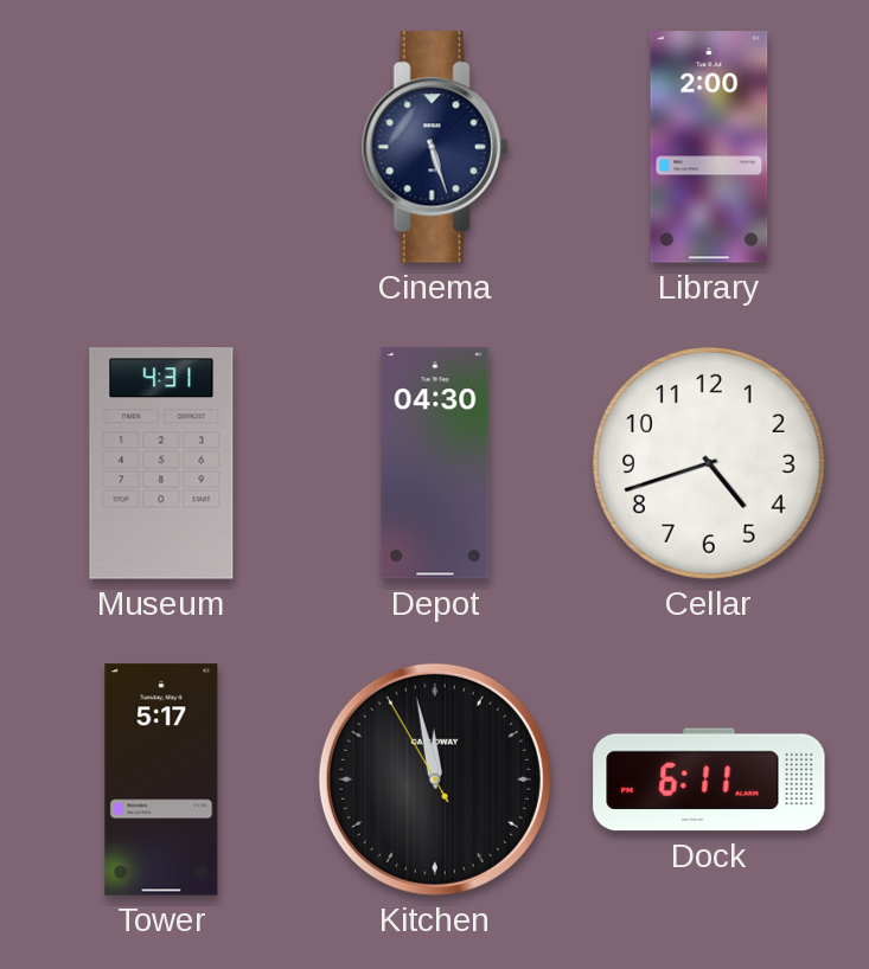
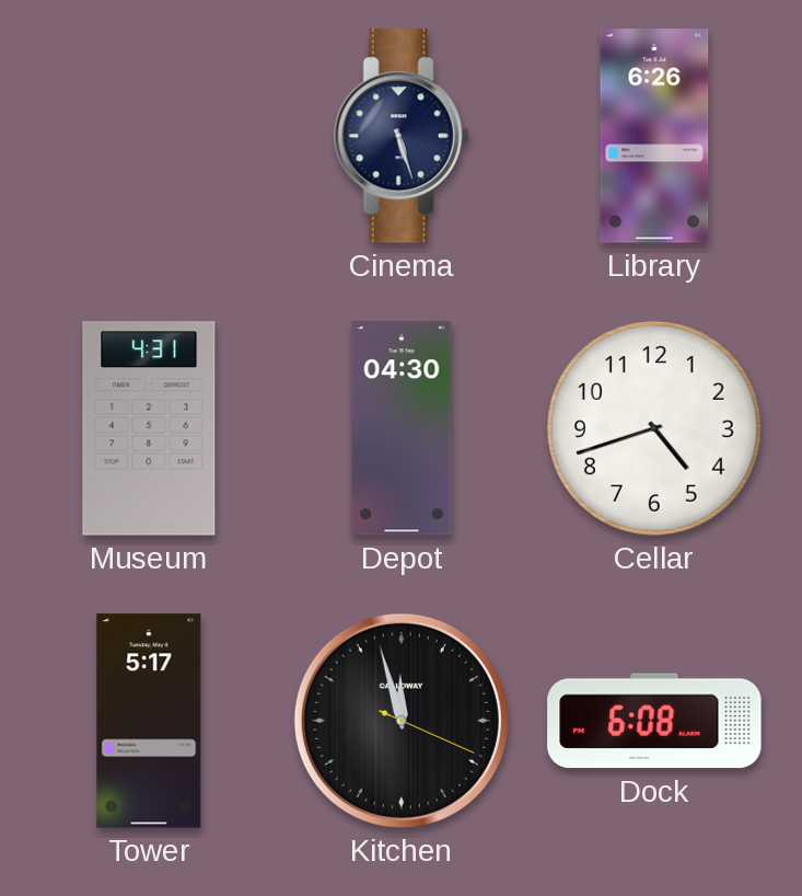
Library: 2:00 -> 6:26 (654, 136)
Kitchen: 11:57:55 -> 11:57:19 (402, 721)
Dock: 6:11 -> 6:08 (654, 721)
